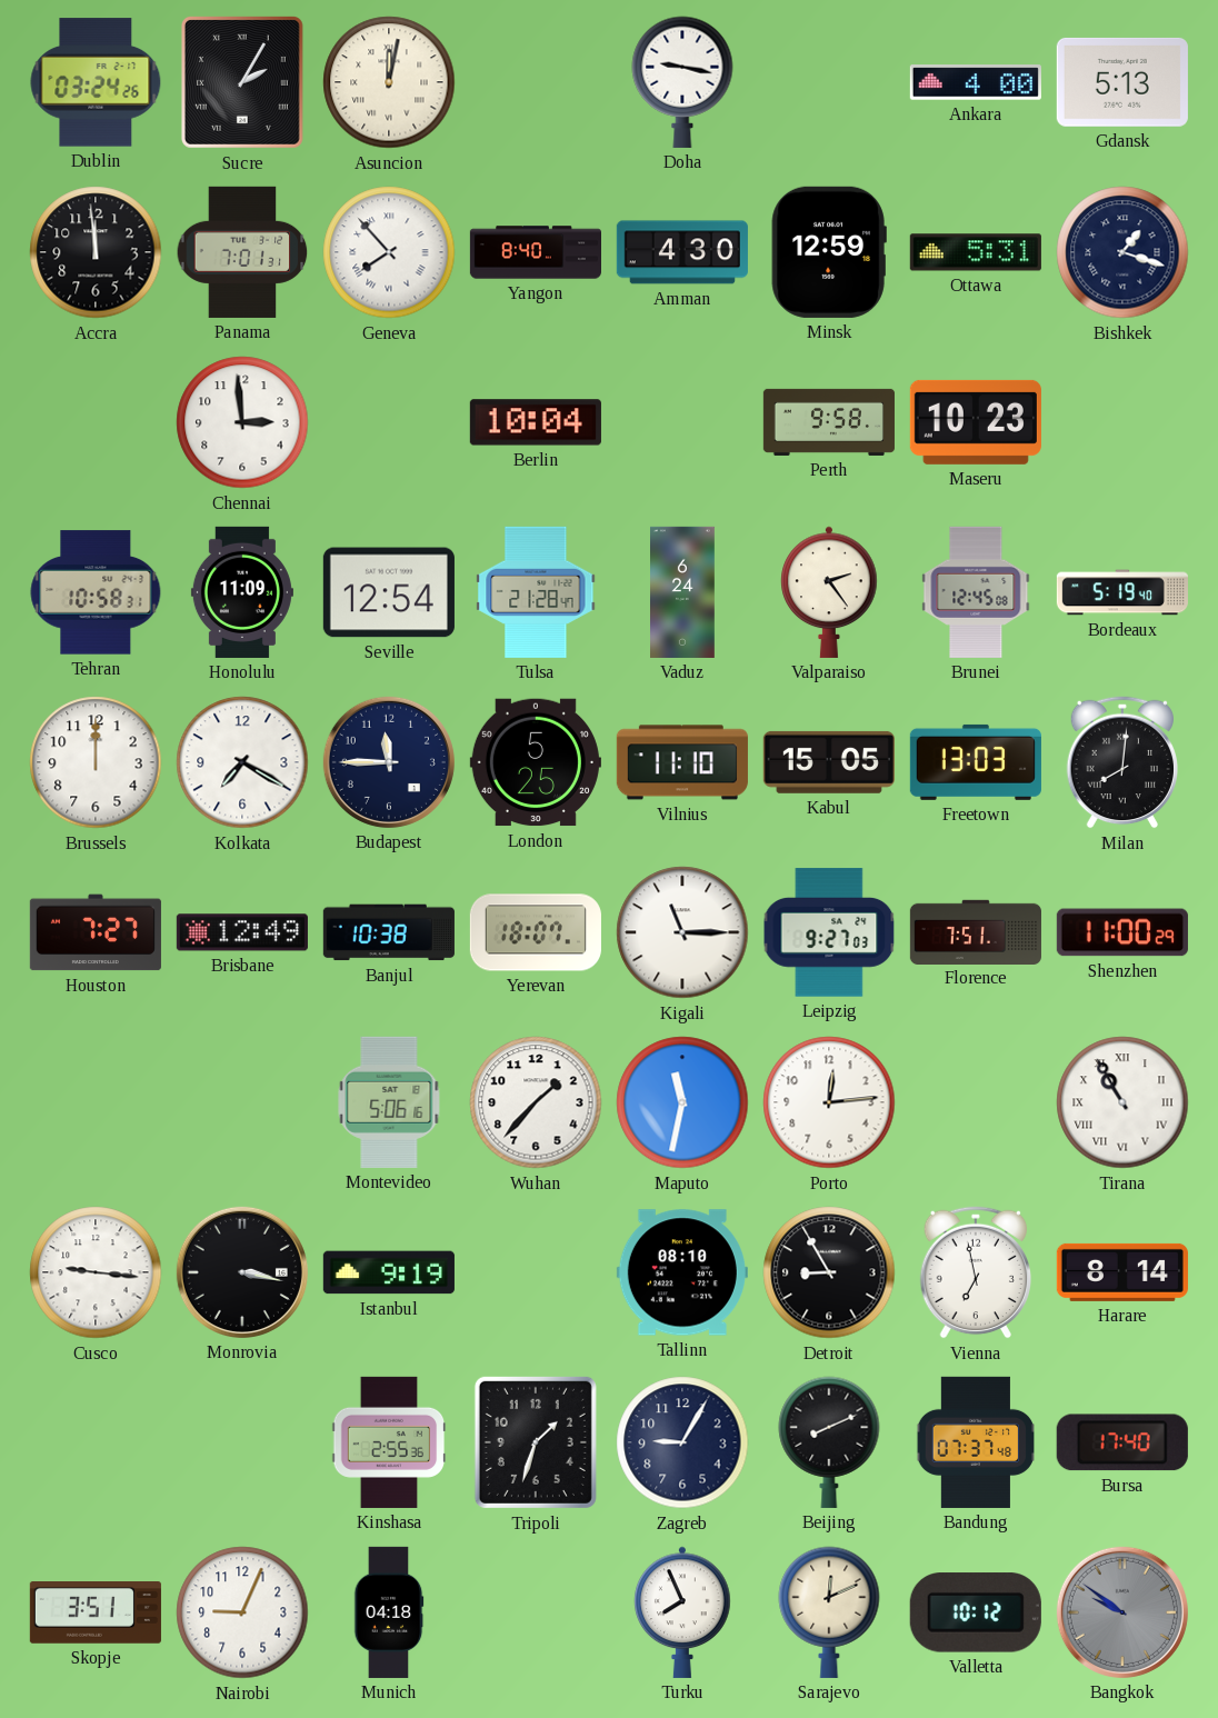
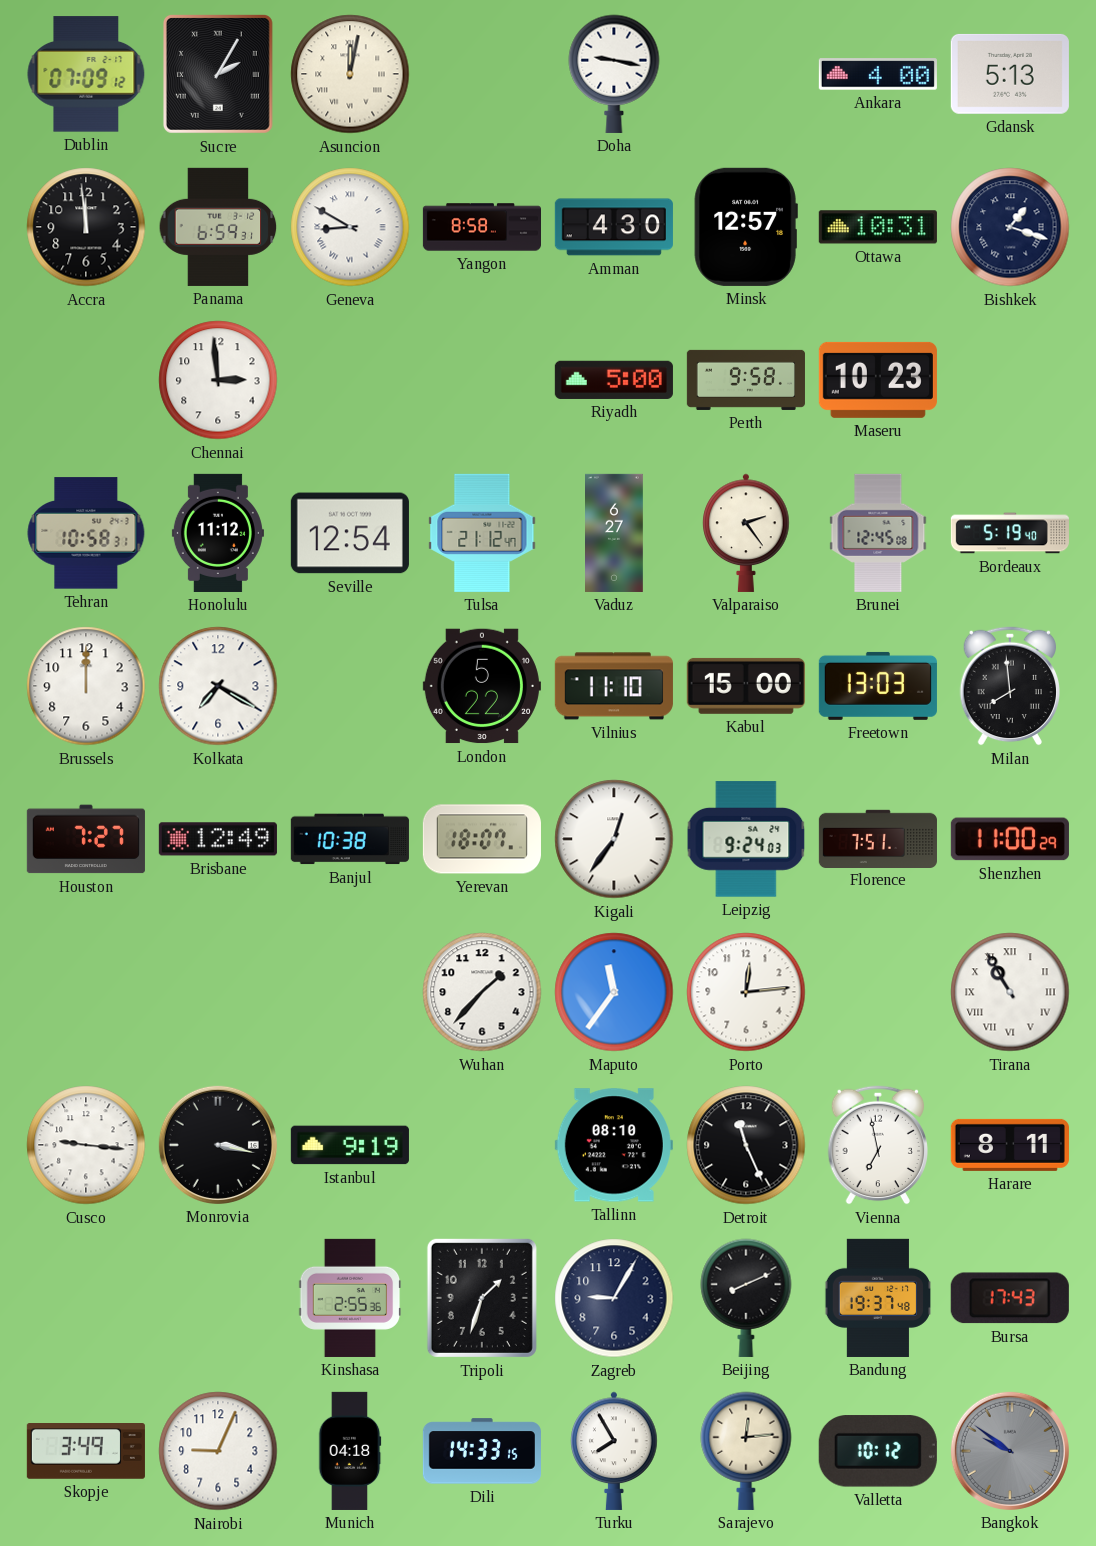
Dublin: 03:24 -> 07:09 (86, 74)
Panama: 7:01 -> 6:59 (218, 227)
Geneva: 7:53 -> 8:50 (350, 227)
Yangon: 8:40 -> 8:58 (481, 227)
Minsk: 12:59 -> 12:57 (746, 227)
Ottawa: 5:31 -> 10:31 (878, 227)
Berlin: 10:04 -> none (536, 422)
Riyadh: none -> 5:00 (614, 380)
Honolulu: 11:09 -> 11:12 (218, 533)
Tulsa: 21:28 -> 21:12 (482, 533)
Vaduz: 6:24 -> 6:27 (615, 533)
Budapest: 11:45 -> none (389, 762)
London: 5:25 -> 5:22 (482, 686)
Kabul: 15:05 -> 15:00 (746, 686)
Milan: 8:01 -> 7:59 (1009, 686)
Kigali: 11:15 -> 12:36 (614, 839)
Leipzig: 9:27 -> 9:24 (746, 839)
Montevideo: 5:06 -> none (389, 1102)
Maputo: 11:32 -> 11:36 (614, 992)
Detroit: 8:55 -> 11:26 (746, 1145)
Harare: 8:14 -> 8:11 (1010, 1145)
Bandung: 07:37 -> 19:37 (877, 1298)
Bursa: 17:40 -> 17:43 (1010, 1298)
Skopje: 3:51 -> 3:49 (86, 1452)
Dili: none -> 14:33 (482, 1451)
Turku: 7:56 -> 7:55 (614, 1451)
Sarajevo: 12:11 -> 12:14 (746, 1451)
